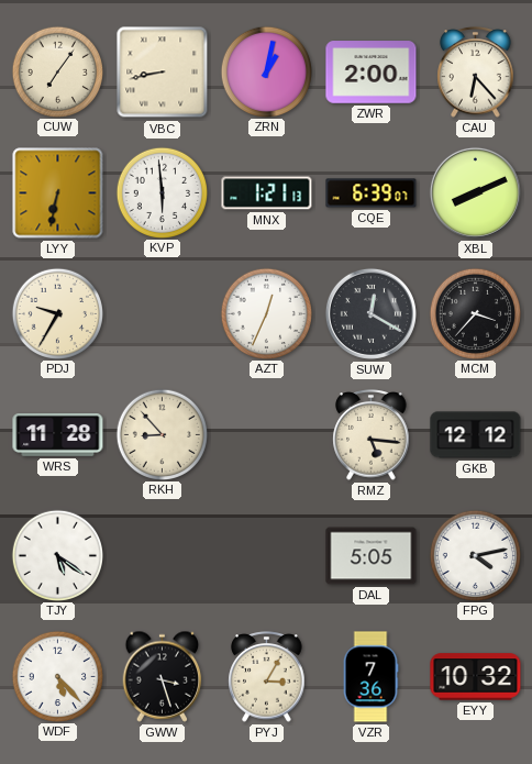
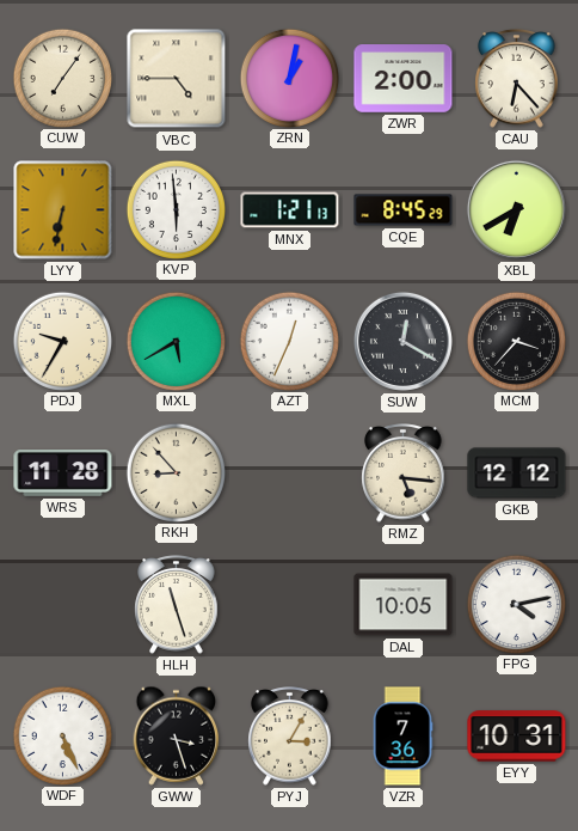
VBC: 8:43 -> 4:45 (177, 79)
CQE: 6:39 -> 8:45 (404, 210)
XBL: 8:11 -> 6:40 (516, 209)
MXL: none -> 5:40 (176, 341)
TJY: 5:21 -> none (57, 555)
HLH: none -> 11:27 (177, 605)
DAL: 5:05 -> 10:05 (404, 605)
WDF: 5:23 -> 5:26 (62, 735)
EYY: 10:32 -> 10:31 (517, 737)
